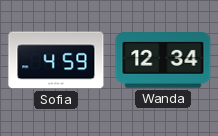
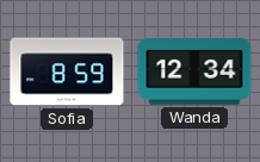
Sofia: 4:59 -> 8:59 (67, 71)
